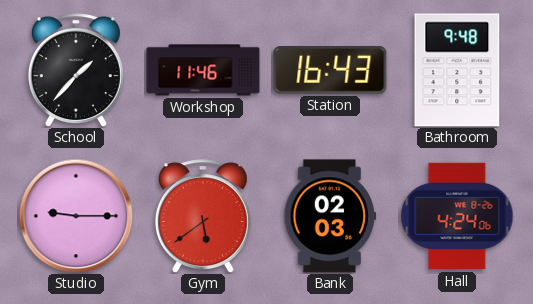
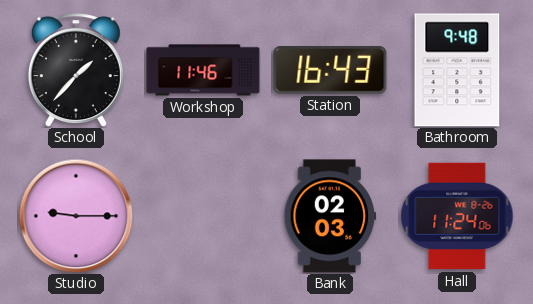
Gym: 5:39 -> none (203, 216)
Hall: 4:24 -> 11:24 (457, 216)
